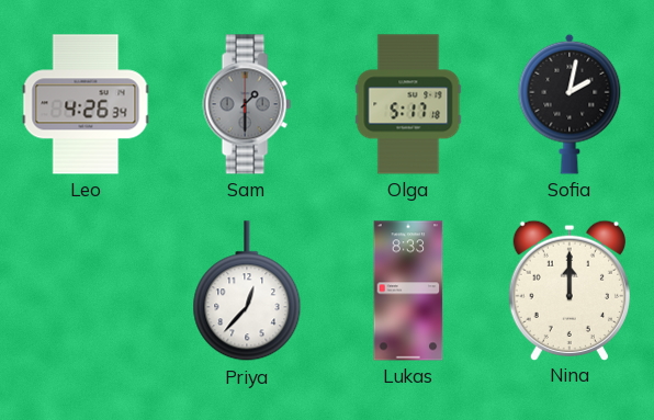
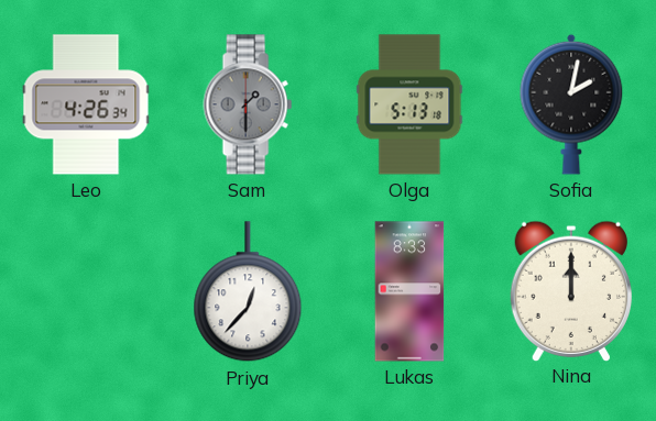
Olga: 5:17 -> 5:13 (409, 104)
